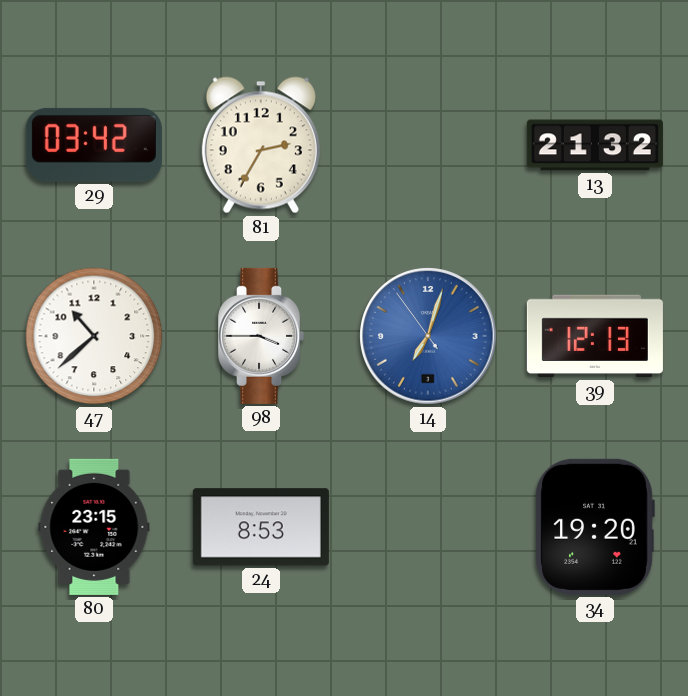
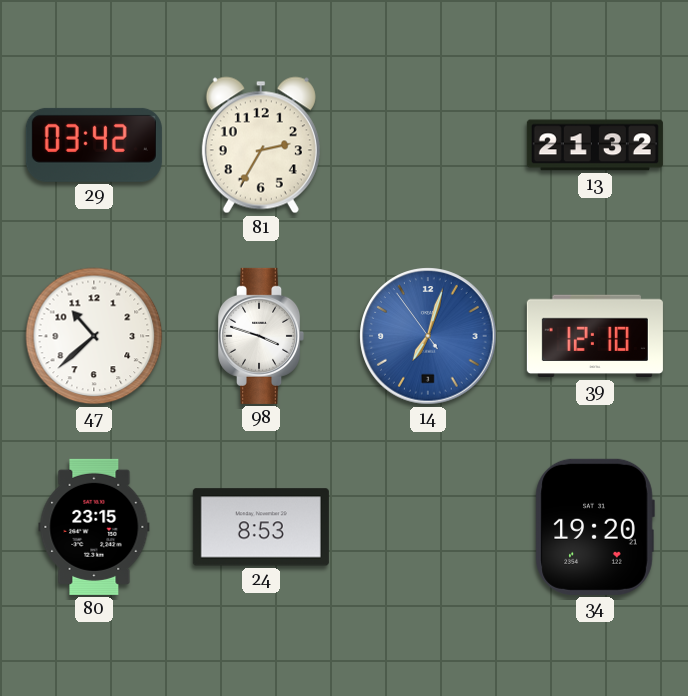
98: 3:45 -> 3:48 (262, 336)
39: 12:13 -> 12:10 (595, 336)
